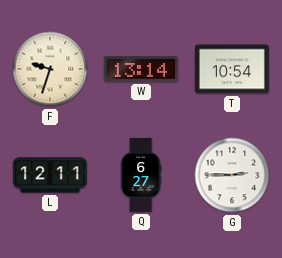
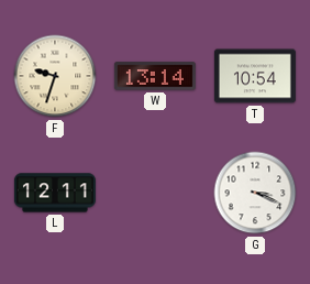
Q: 6:27 -> none (142, 175)
G: 2:45 -> 3:19 (255, 193)
